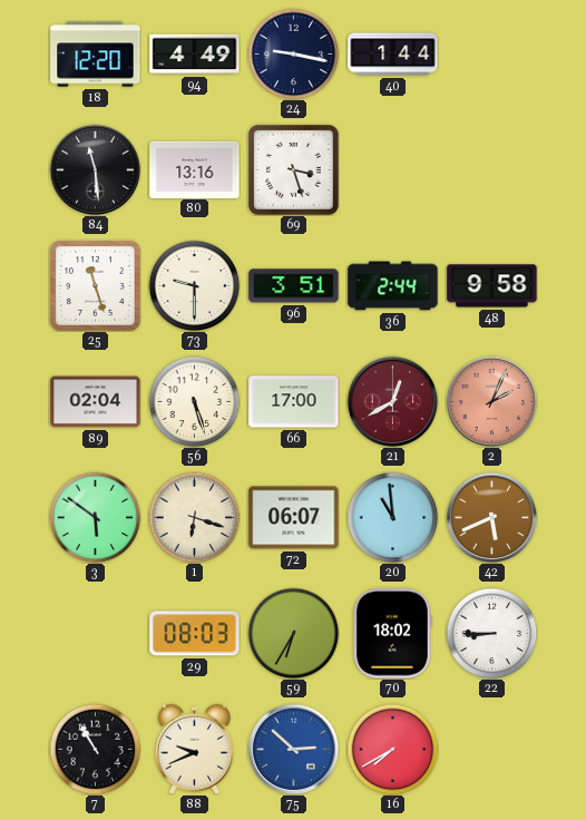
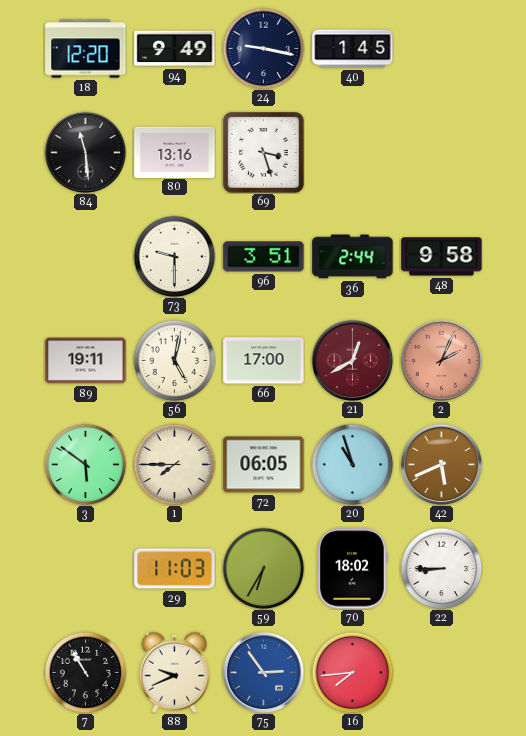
94: 4:49 -> 9:49 (175, 49)
40: 1:44 -> 1:45 (353, 49)
25: 11:27 -> none (96, 286)
89: 02:04 -> 19:11 (86, 361)
56: 5:27 -> 5:02 (174, 360)
1: 6:18 -> 7:45 (174, 464)
72: 06:07 -> 06:05 (264, 465)
20: 10:59 -> 10:57 (352, 464)
29: 08:03 -> 11:03 (175, 569)
75: 2:52 -> 2:54 (263, 672)
16: 7:40 -> 7:44 (352, 672)
